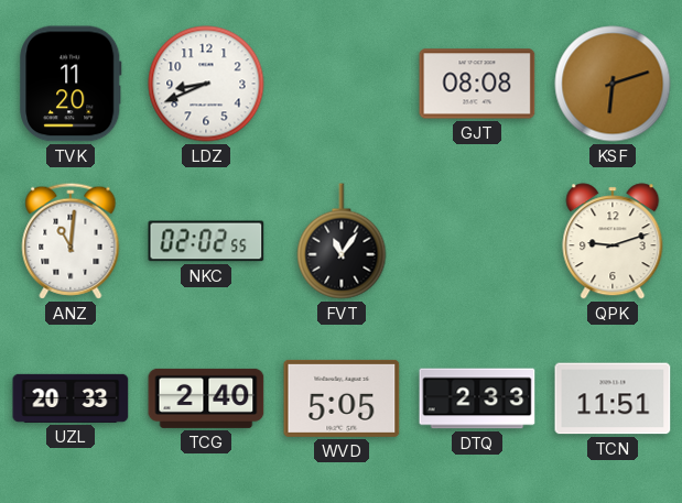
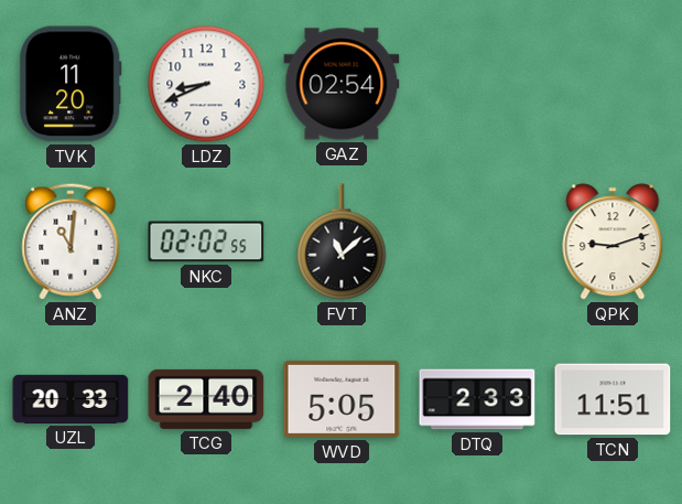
GAZ: none -> 02:54 (342, 84)
GJT: 08:08 -> none (477, 84)
KSF: 6:12 -> none (613, 84)
FVT: 11:06 -> 11:08 (342, 242)
